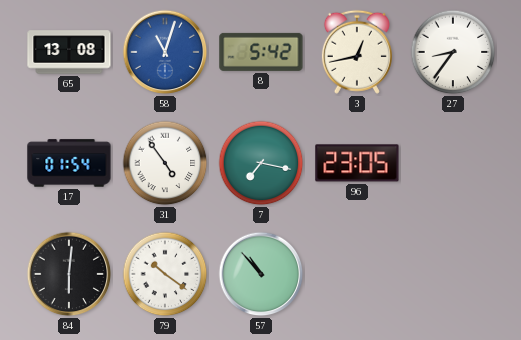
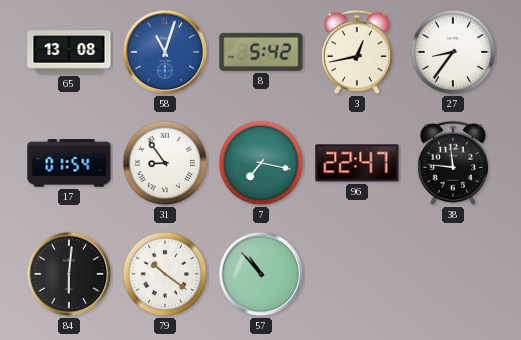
31: 4:54 -> 8:54 (165, 163)
96: 23:05 -> 22:47 (357, 163)
38: none -> 11:46 (453, 163)
